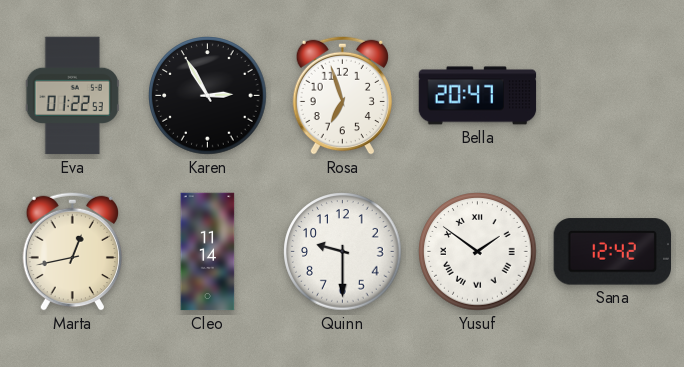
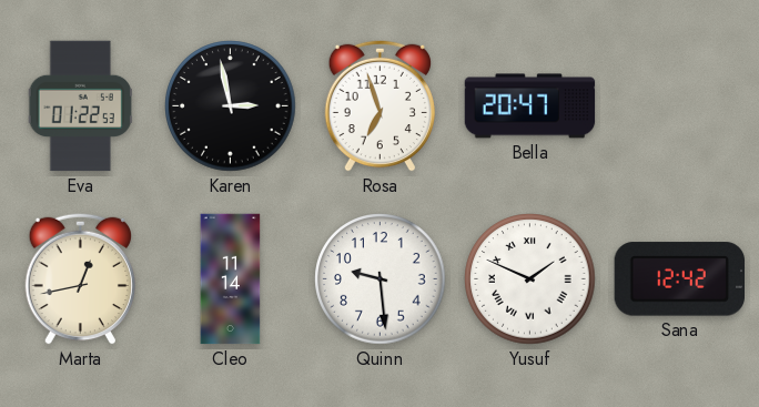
Karen: 2:55 -> 2:58 (231, 106)
Quinn: 9:30 -> 9:29 (381, 279)
Yusuf: 1:51 -> 1:49 (530, 279)
